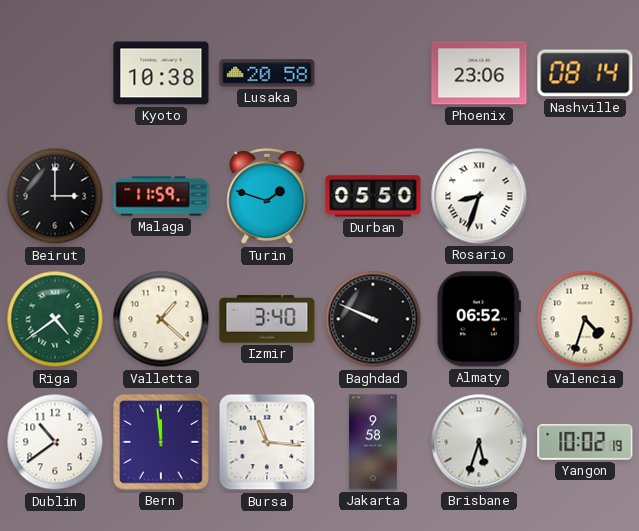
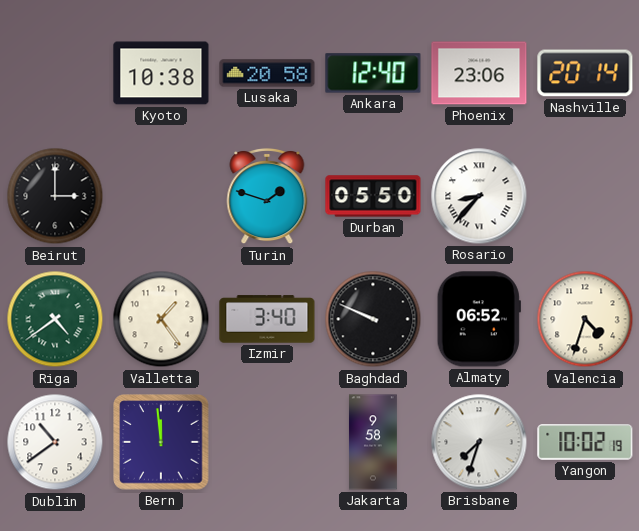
Ankara: none -> 12:40 (373, 73)
Nashville: 08:14 -> 20:14 (585, 73)
Malaga: 11:59 -> none (161, 196)
Rosario: 8:33 -> 8:37 (479, 196)
Valletta: 1:22 -> 1:24 (161, 319)
Bursa: 11:16 -> none (267, 442)
Brisbane: 5:33 -> 7:33 (479, 442)
